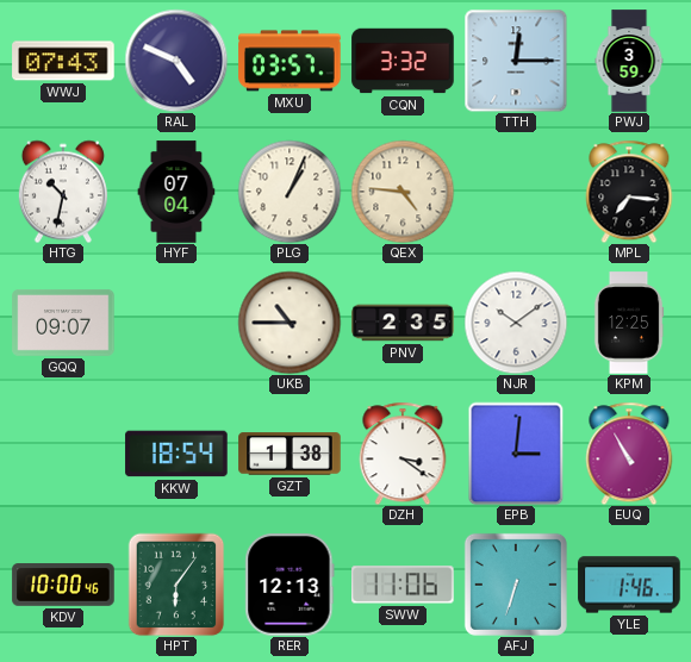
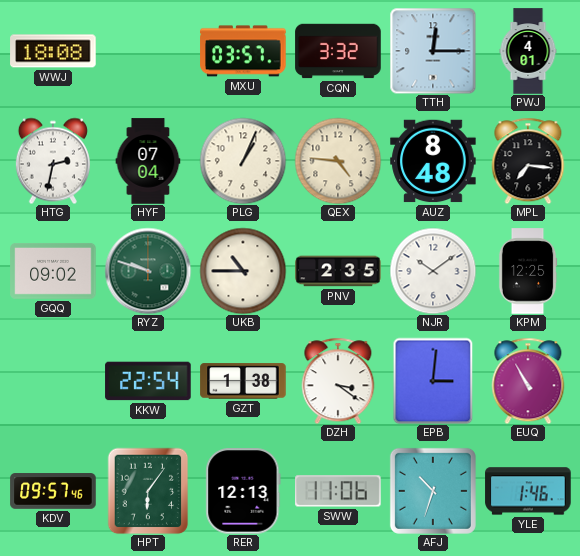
WWJ: 07:43 -> 18:08 (53, 51)
RAL: 4:49 -> none (176, 61)
PWJ: 3:59 -> 4:01 (528, 51)
HTG: 10:32 -> 2:32 (53, 161)
AUZ: none -> 8:48 (433, 161)
GQQ: 09:07 -> 09:02 (53, 271)
RYZ: none -> 9:48 (148, 271)
KKW: 18:54 -> 22:54 (148, 381)
KDV: 10:00 -> 09:57 (53, 491)
AFJ: 6:33 -> 10:33 (433, 491)
